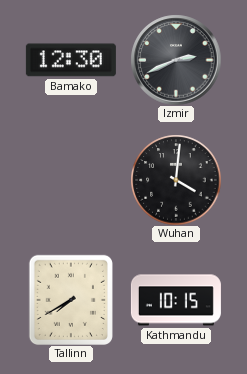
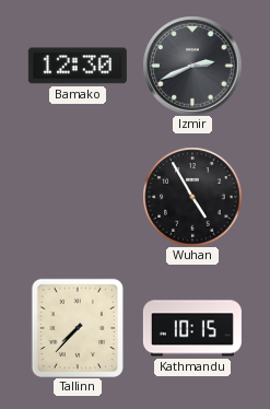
Wuhan: 4:01 -> 4:55 (192, 197)
Tallinn: 7:40 -> 7:37 (78, 327)
